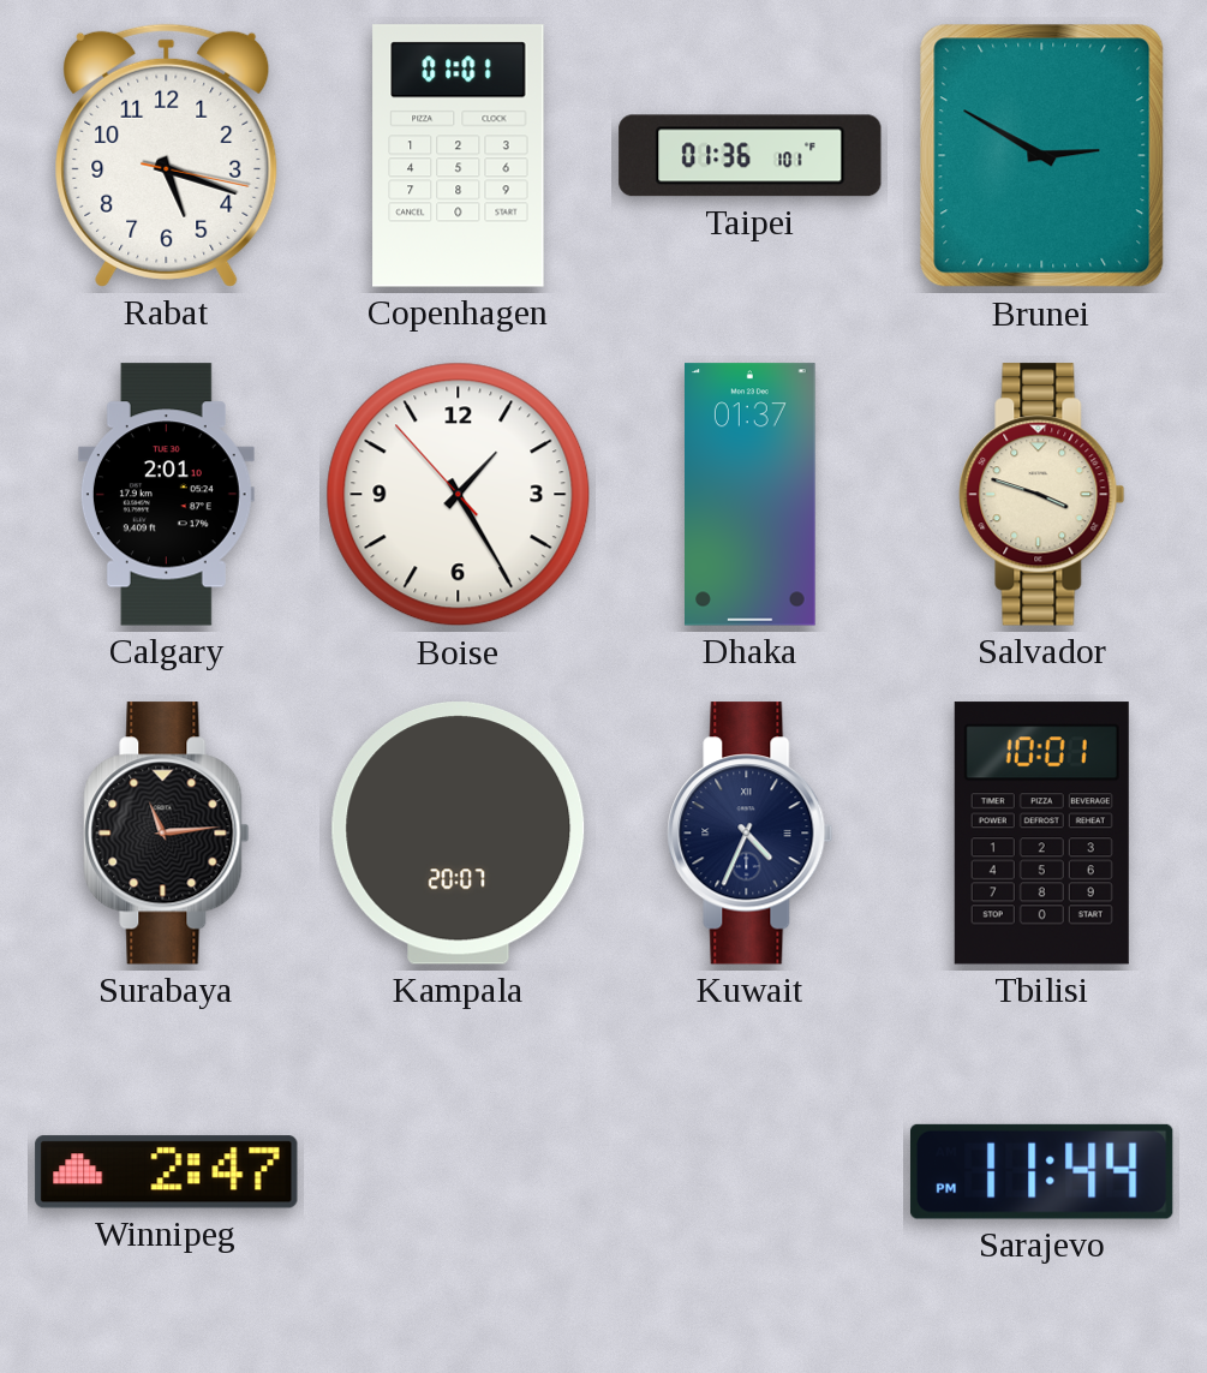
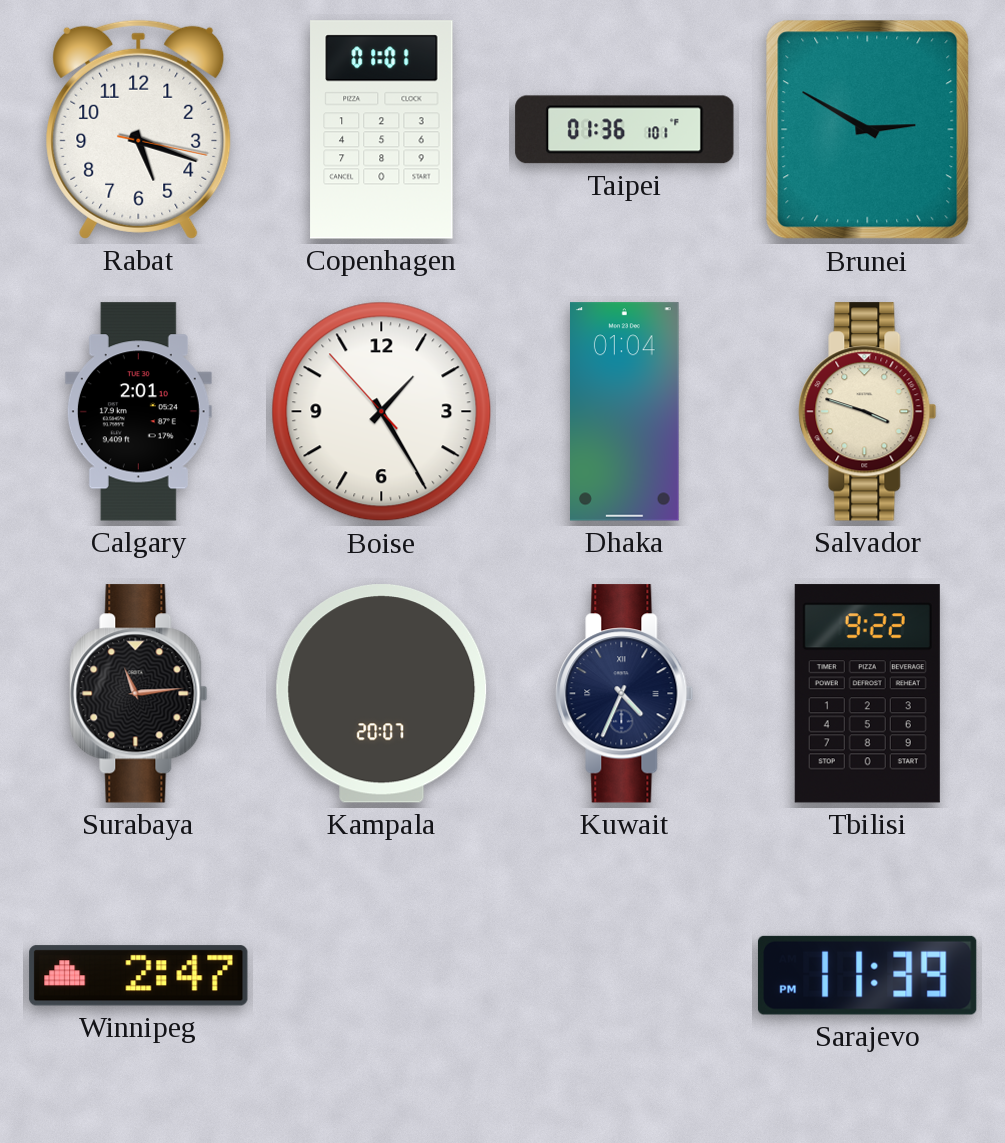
Dhaka: 01:37 -> 01:04 (625, 412)
Tbilisi: 10:01 -> 9:22 (867, 694)
Sarajevo: 11:44 -> 11:39 (867, 975)
